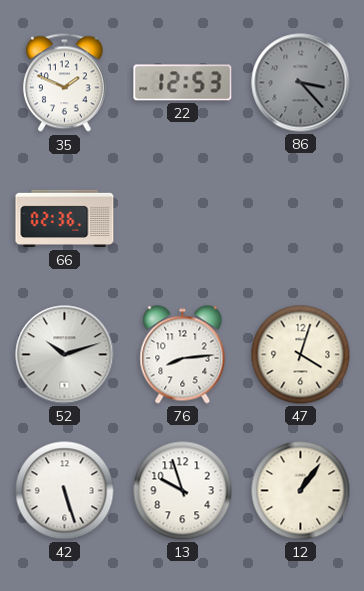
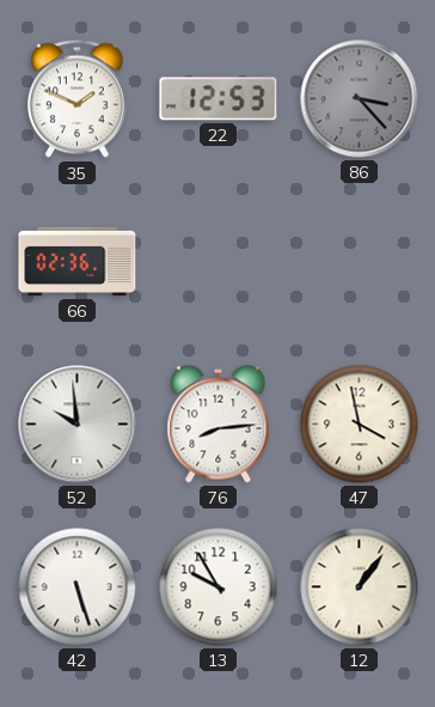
52: 10:12 -> 9:59 (78, 425)
47: 4:03 -> 3:58 (360, 425)
13: 9:57 -> 9:55 (219, 587)
